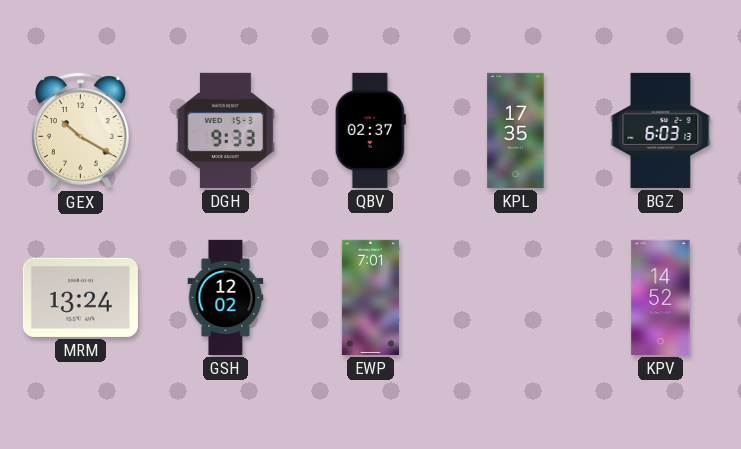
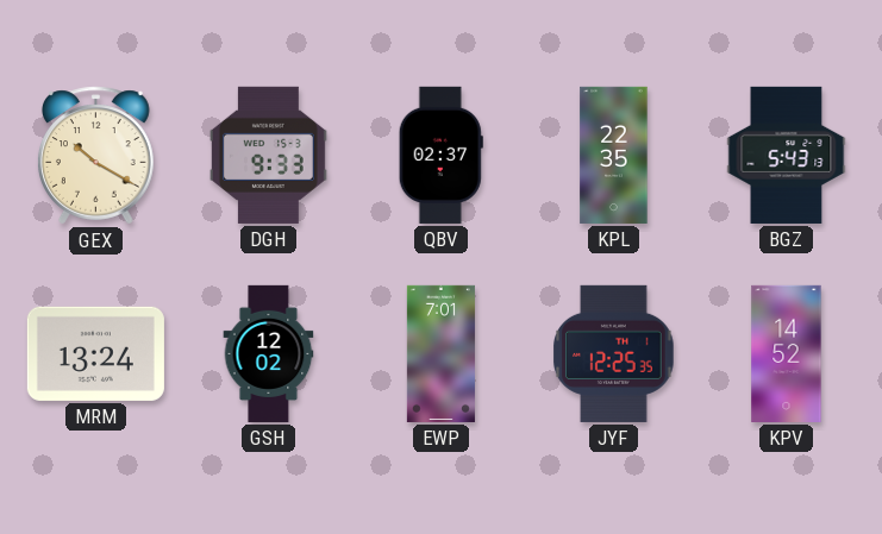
KPL: 17:35 -> 22:35 (614, 155)
BGZ: 6:03 -> 5:43 (787, 155)
JYF: none -> 12:25 (614, 353)
